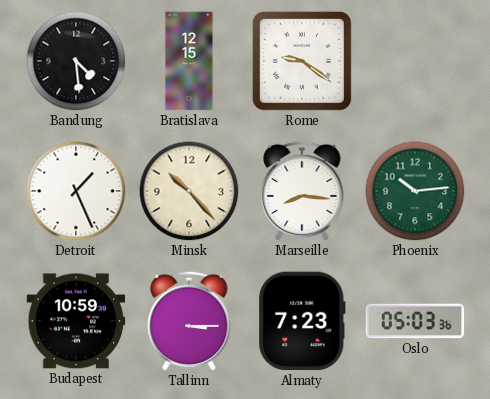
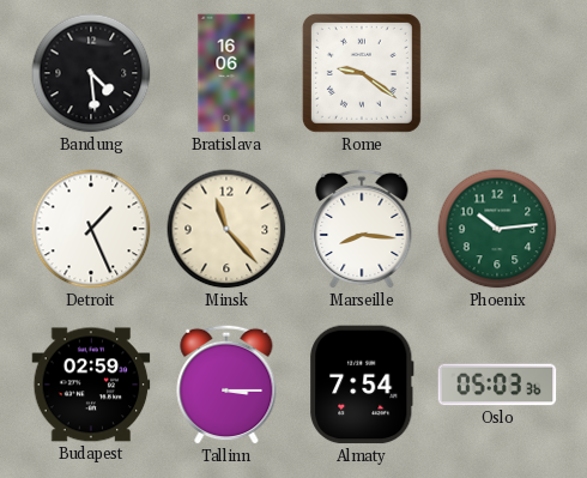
Bratislava: 12:15 -> 16:06 (226, 73)
Minsk: 10:23 -> 11:23 (226, 229)
Budapest: 10:59 -> 02:59 (91, 385)
Almaty: 7:23 -> 7:54 (362, 385)
